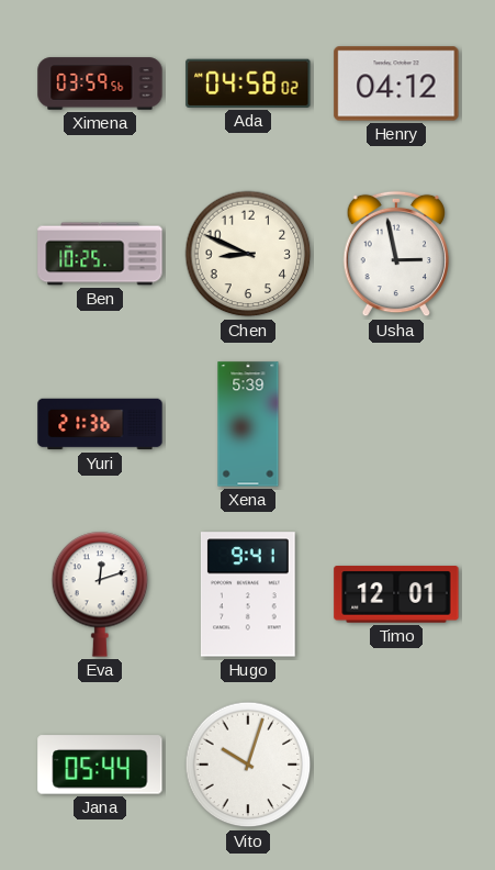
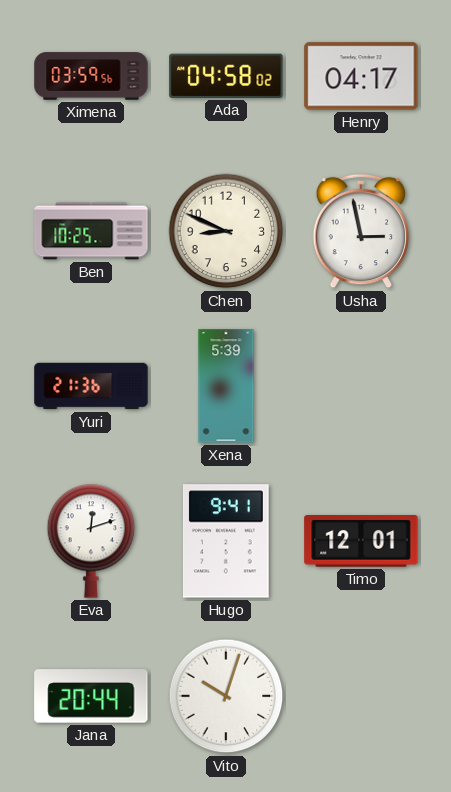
Henry: 04:12 -> 04:17 (361, 76)
Jana: 05:44 -> 20:44 (91, 696)
